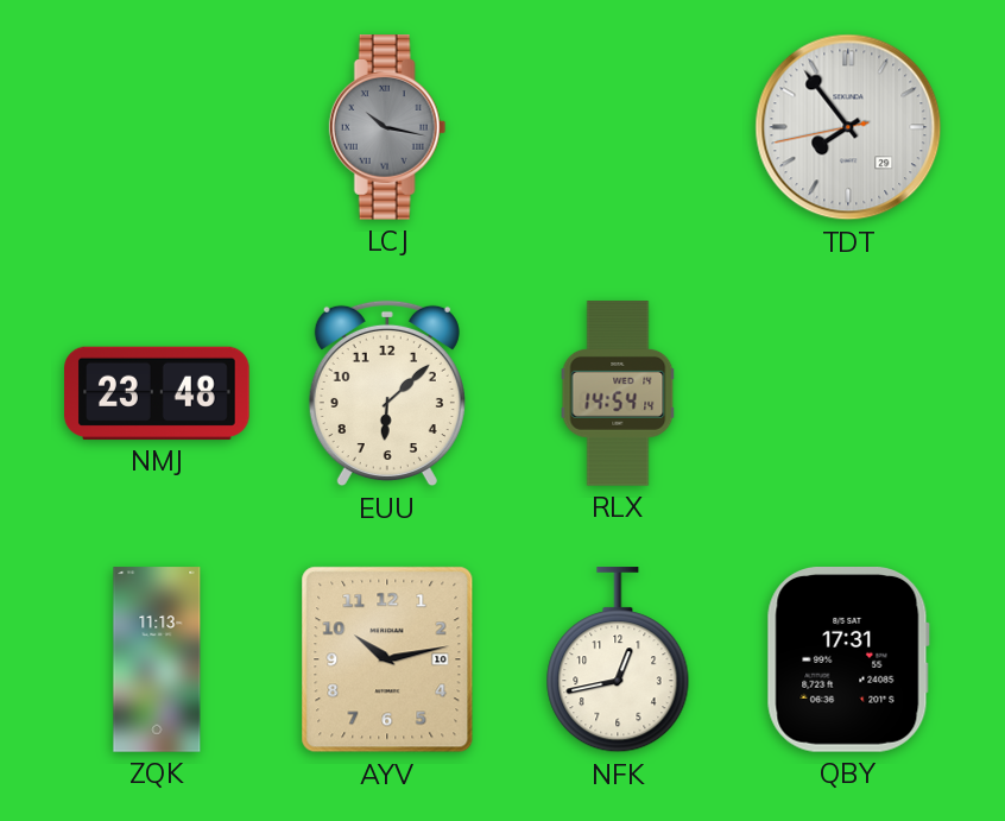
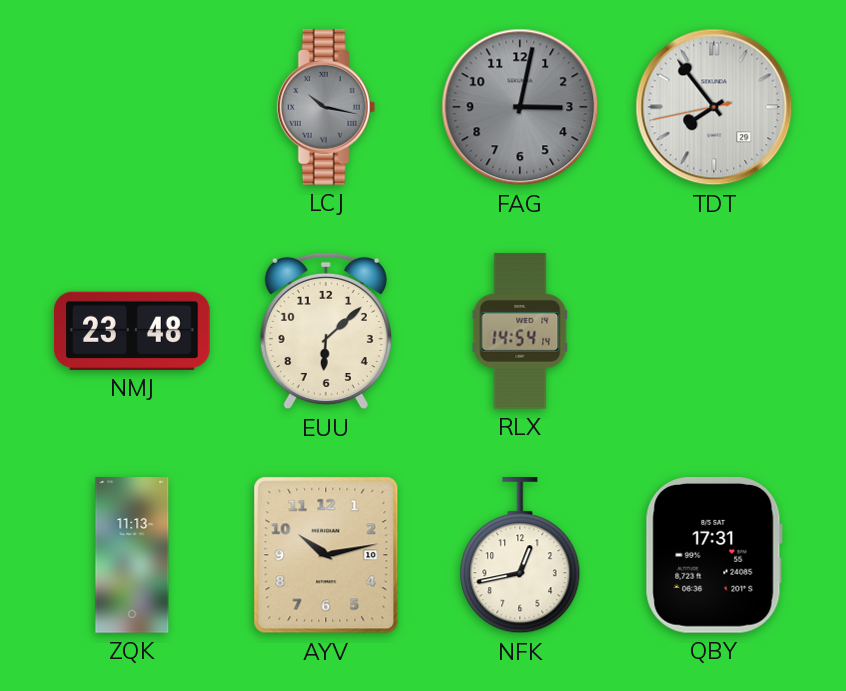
FAG: none -> 3:02 (520, 107)
